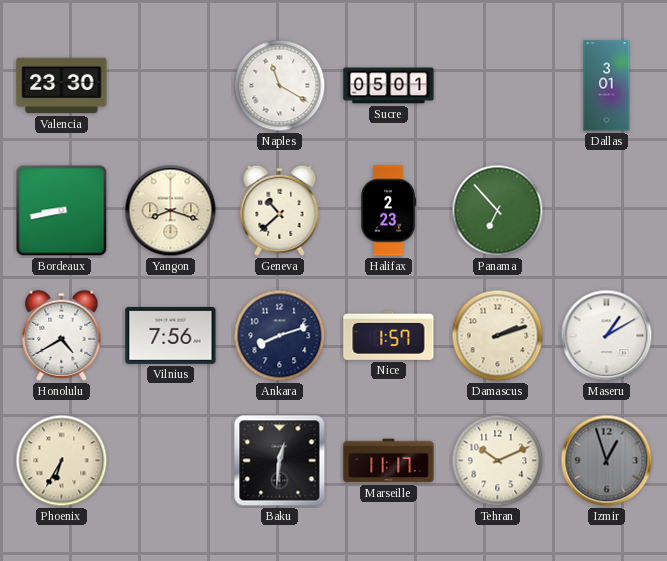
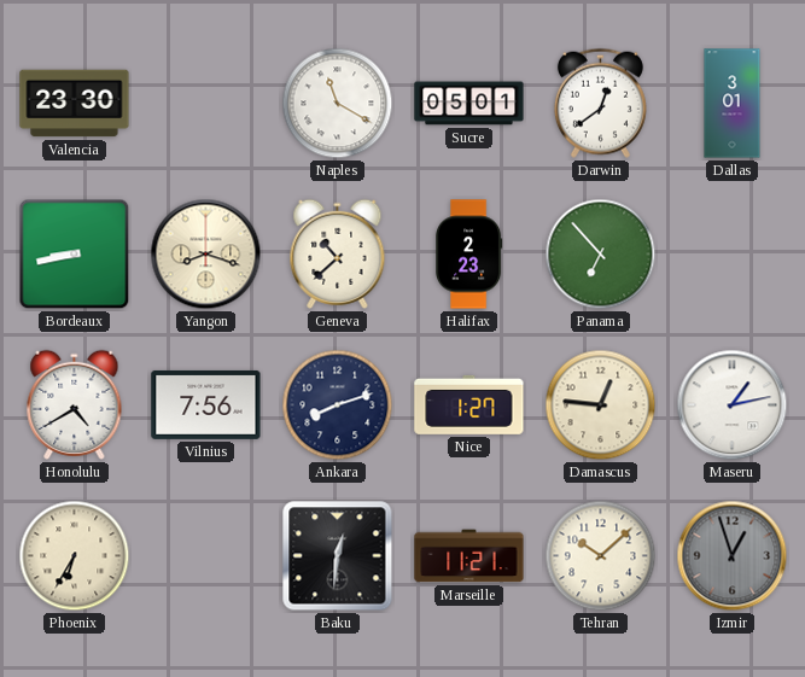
Darwin: none -> 12:39 (600, 103)
Nice: 1:57 -> 1:27 (469, 404)
Damascus: 2:12 -> 12:46 (601, 405)
Maseru: 1:10 -> 1:13 (733, 405)
Marseille: 11:17 -> 11:21 (469, 556)
Tehran: 10:11 -> 10:08 (601, 556)
